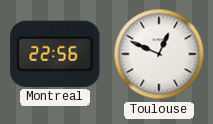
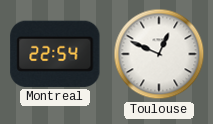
Montreal: 22:56 -> 22:54 (55, 54)
